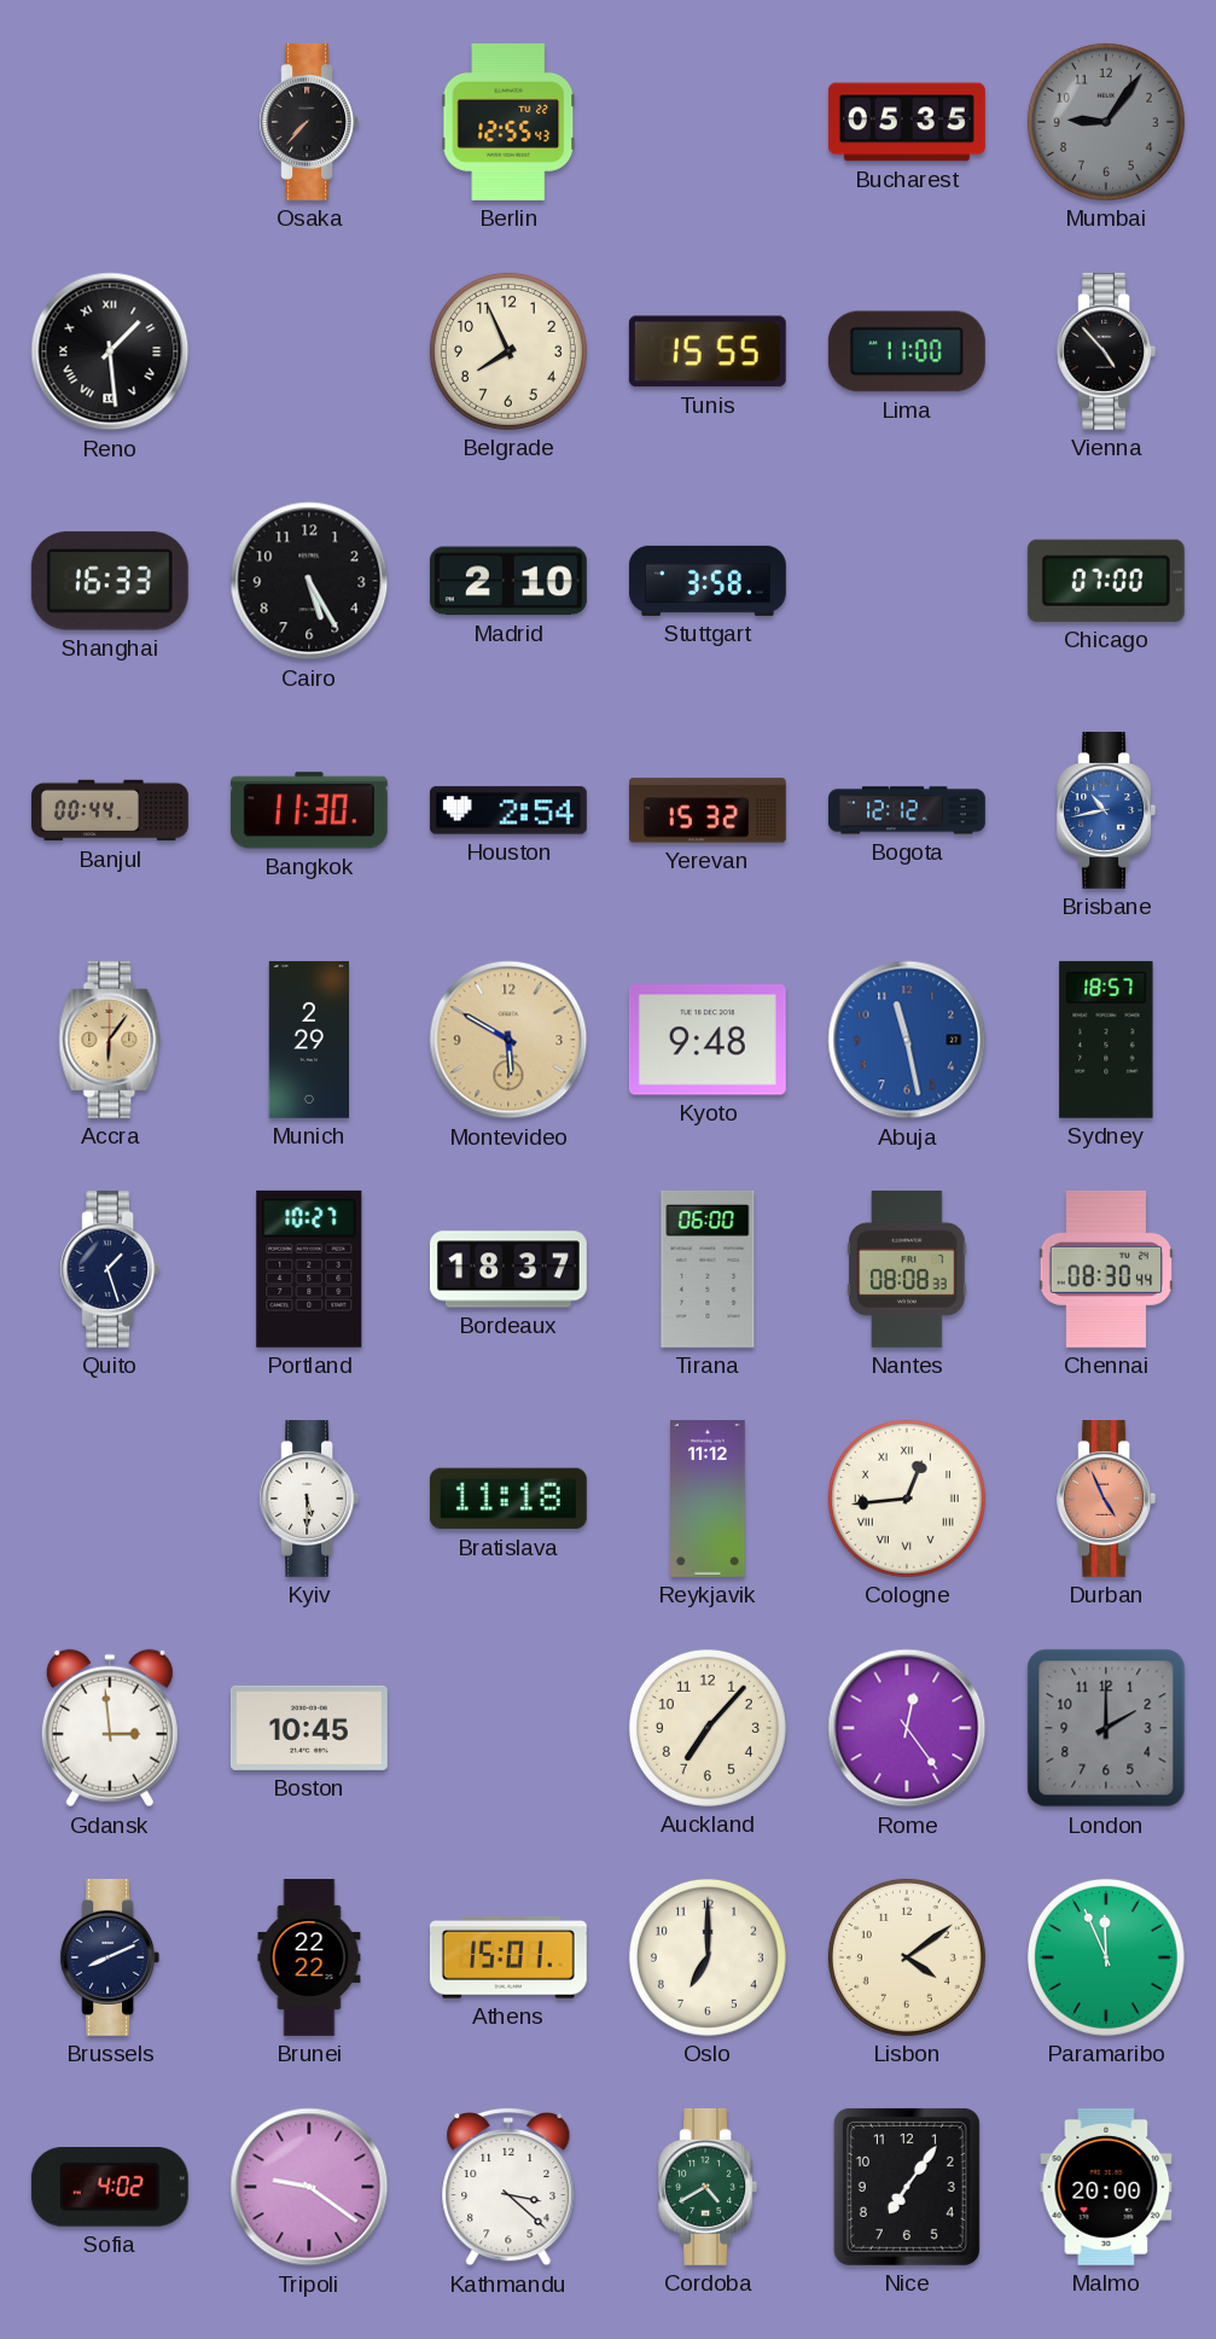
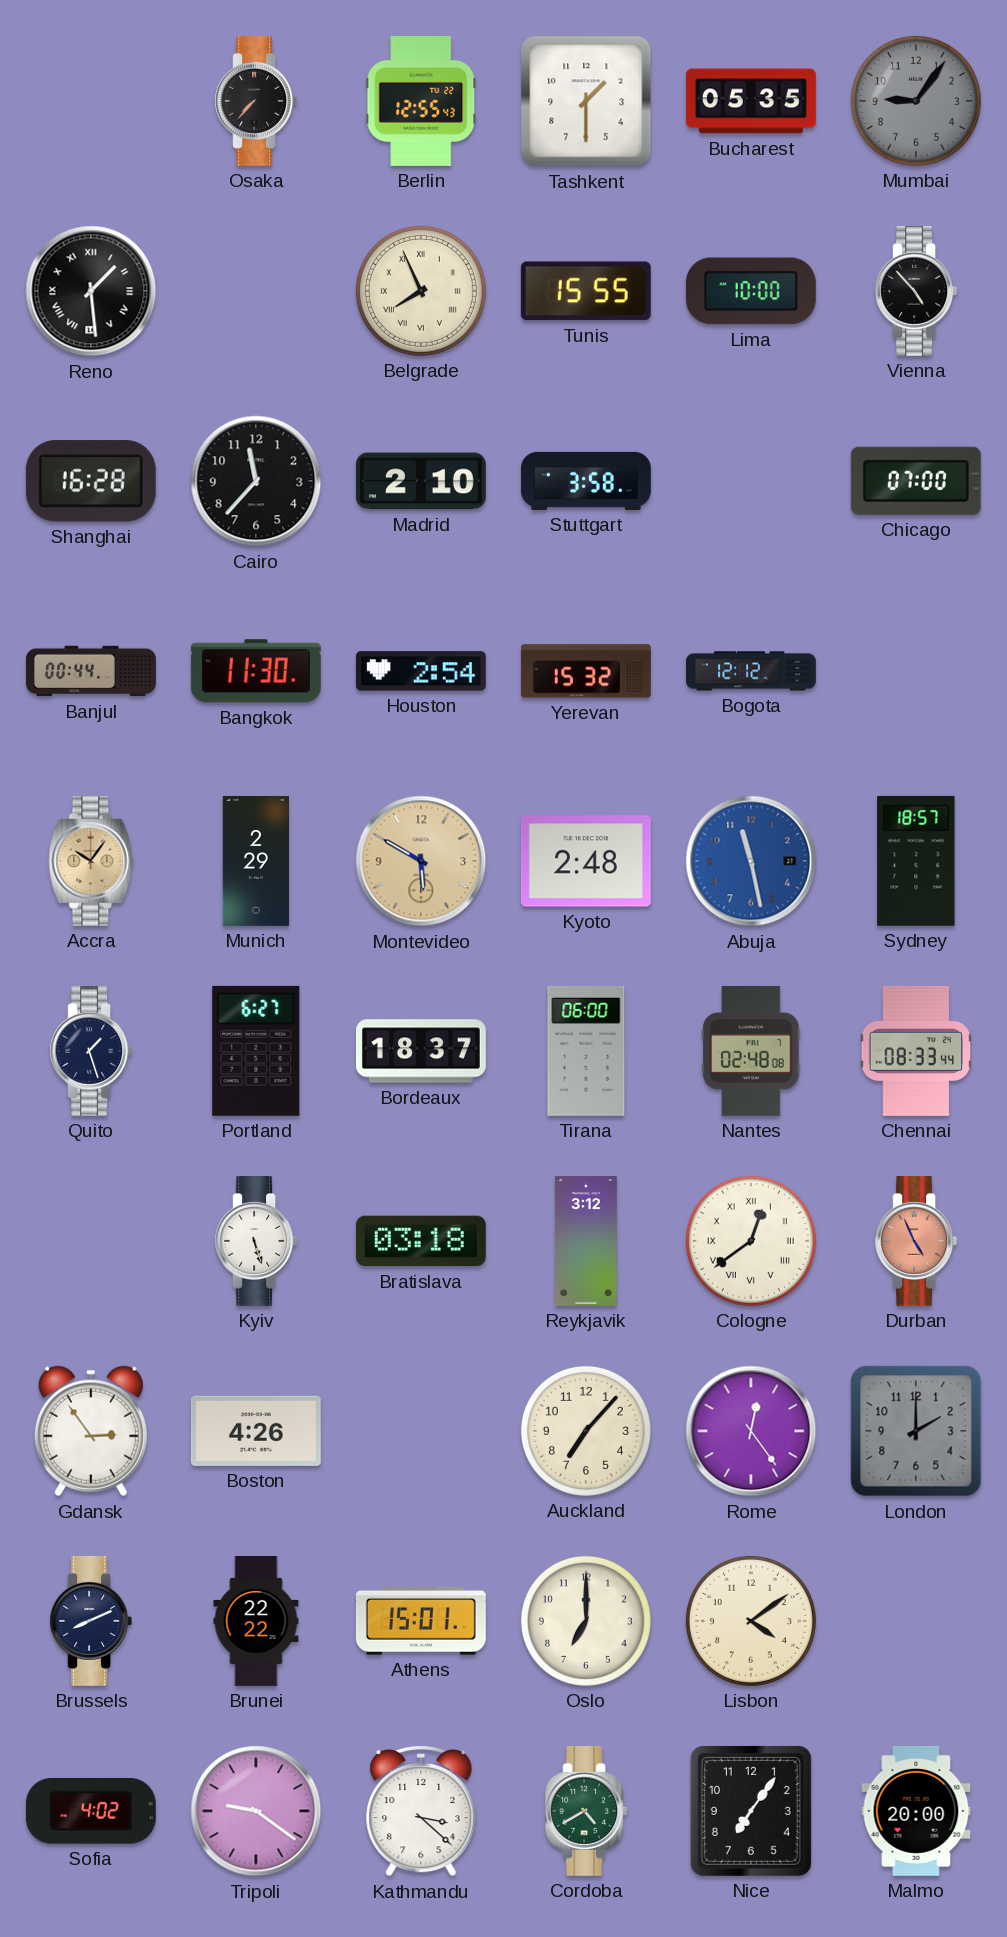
Tashkent: none -> 1:30 (586, 101)
Belgrade numerals: Arabic -> Roman (421, 291)
Lima: 11:00 -> 10:00 (751, 291)
Shanghai: 16:33 -> 16:28 (91, 481)
Cairo: 5:25 -> 11:37 (256, 481)
Brisbane: 10:43 -> none (1106, 810)
Accra: 6:06 -> 10:06 (91, 861)
Kyoto: 9:48 -> 2:48 (586, 861)
Portland: 10:27 -> 6:27 (256, 1051)
Nantes: 08:08 -> 02:48 (751, 1051)
Chennai: 08:30 -> 08:33 (916, 1051)
Kyiv: 5:30 -> 5:27 (256, 1241)
Bratislava: 11:18 -> 03:18 (421, 1241)
Reykjavik: 11:12 -> 3:12 (586, 1241)
Cologne: 12:44 -> 12:39 (751, 1241)
Gdansk: 2:59 -> 2:54 (91, 1431)
Boston: 10:45 -> 4:26 (256, 1431)
Paramaribo: 11:56 -> none (1106, 1957)
